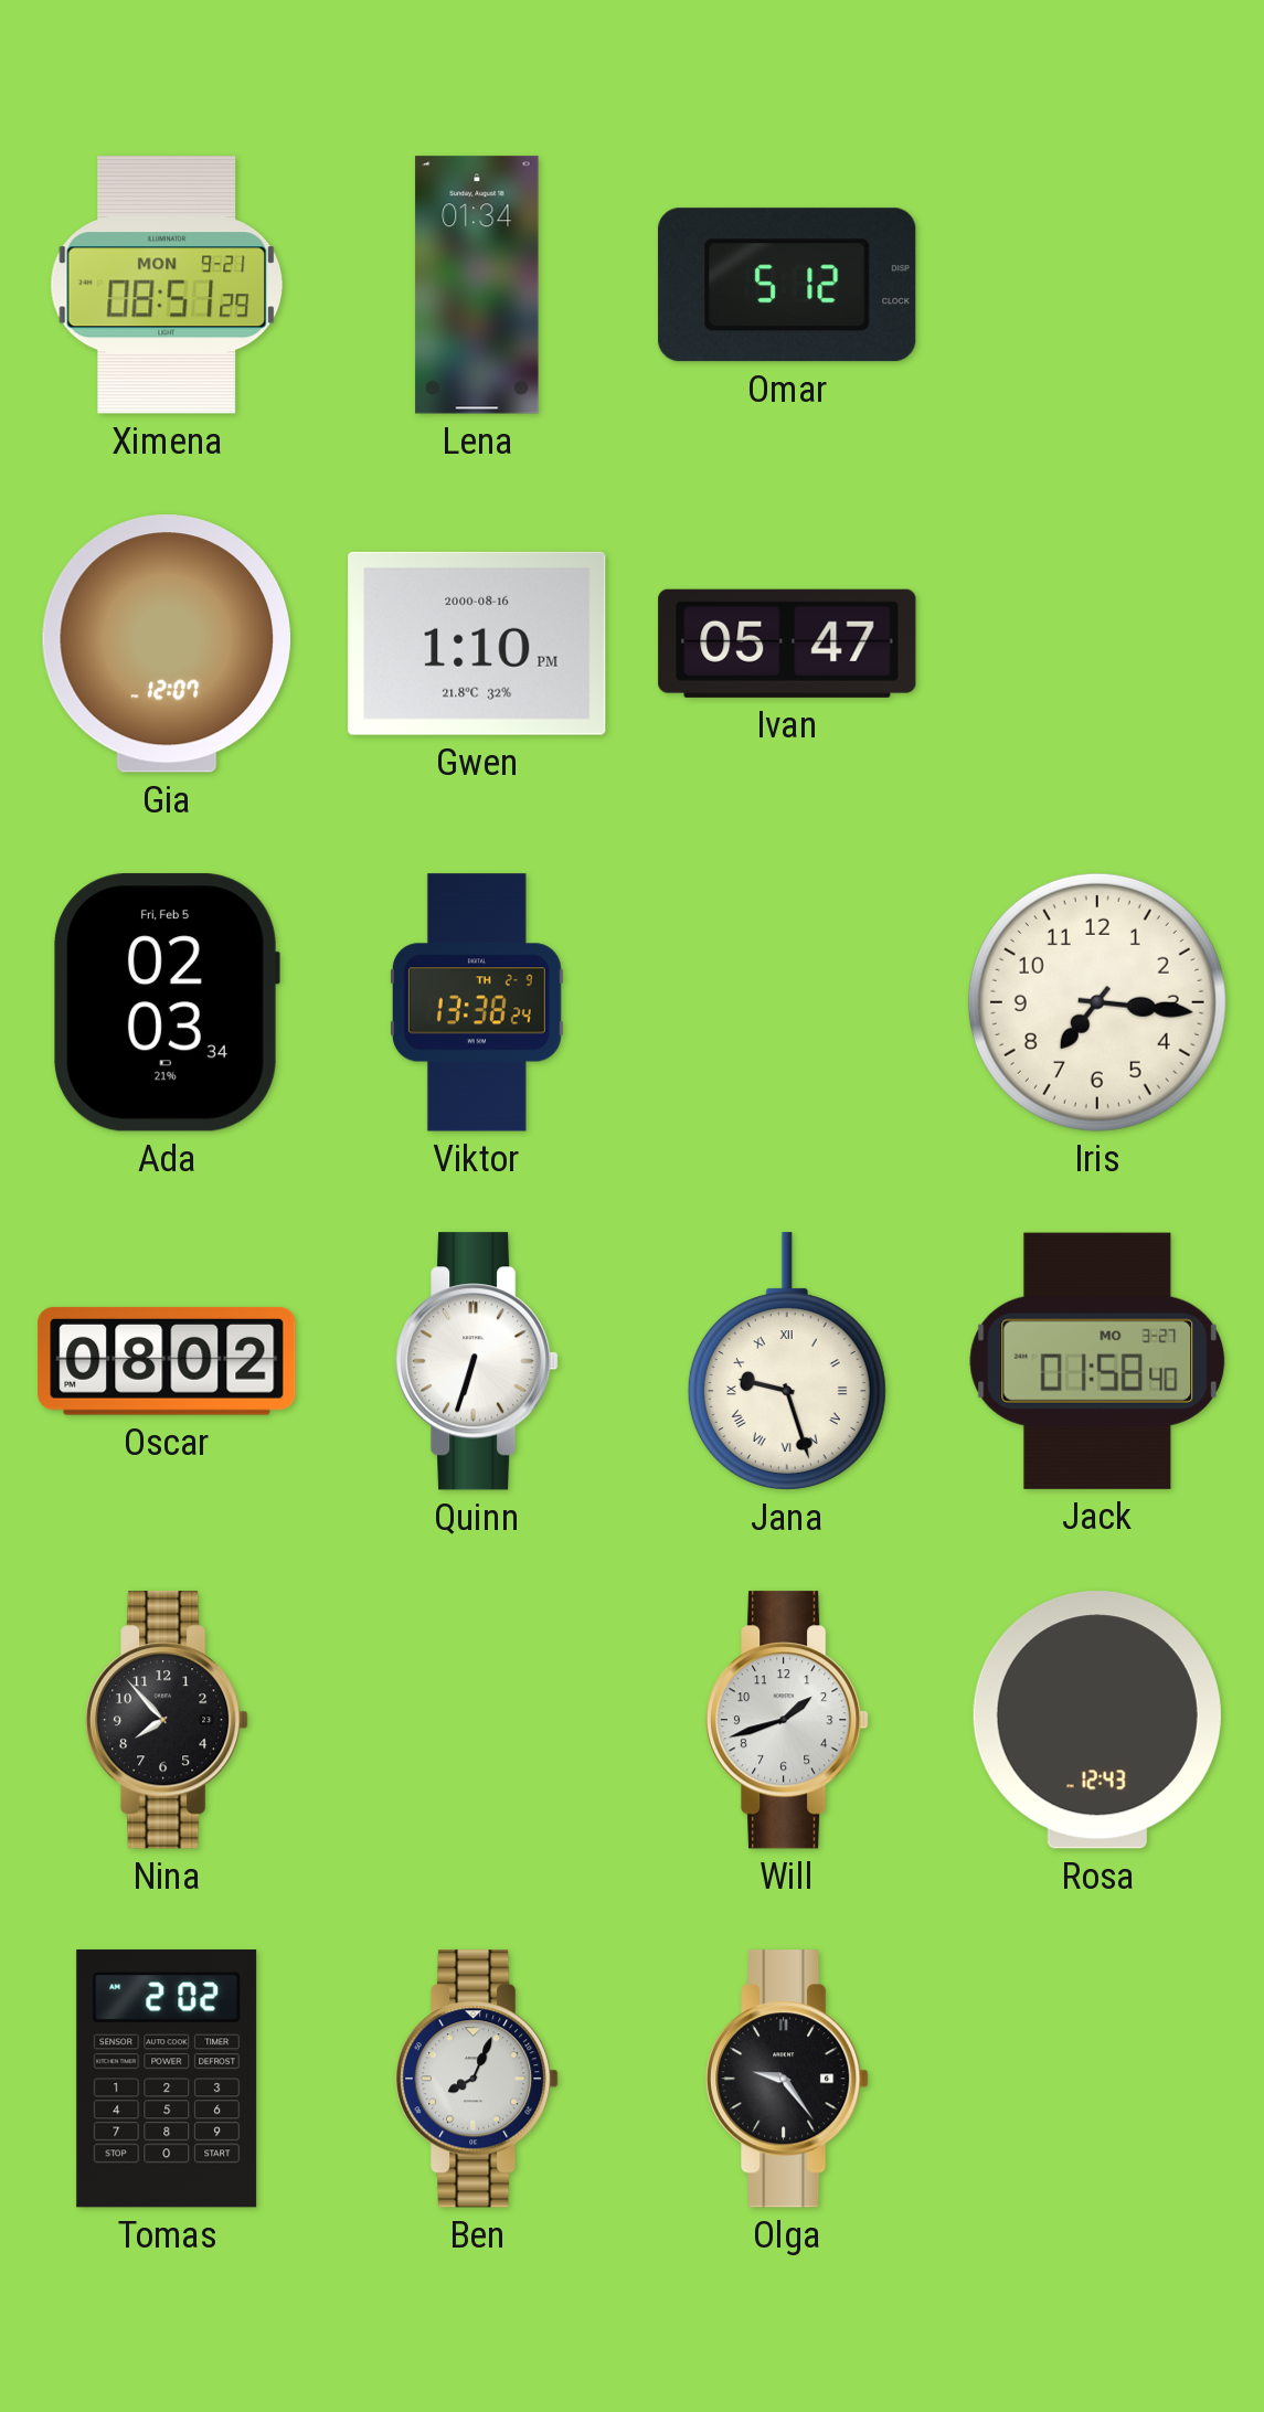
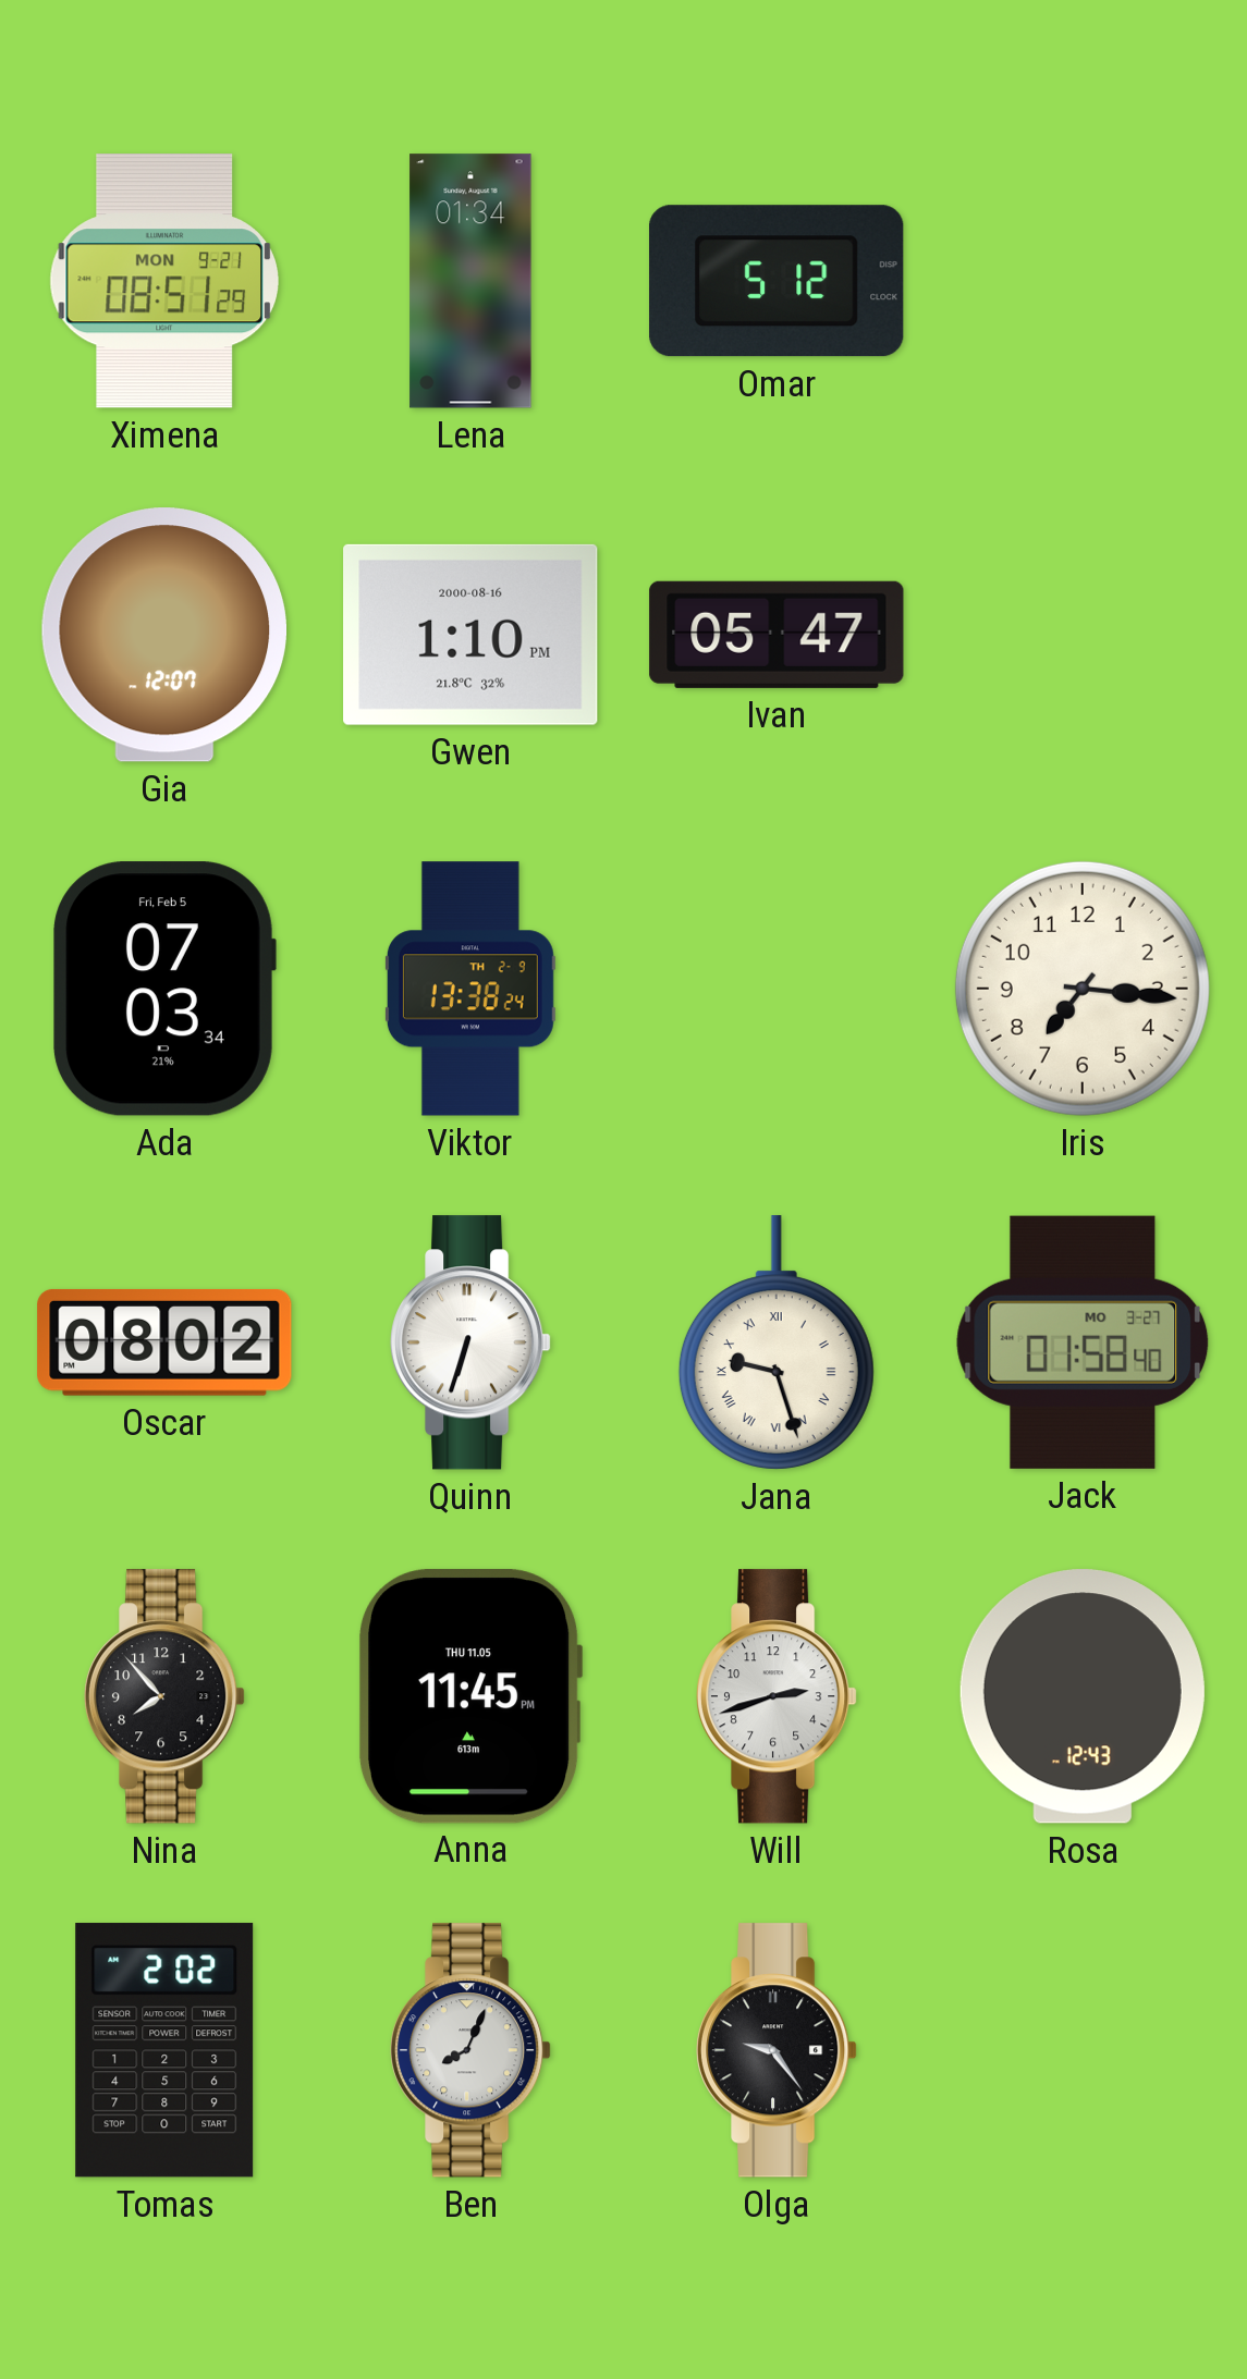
Ada: 02:03 -> 07:03 (164, 989)
Anna: none -> 11:45 (472, 1696)
Will: 1:42 -> 2:42 (778, 1696)
